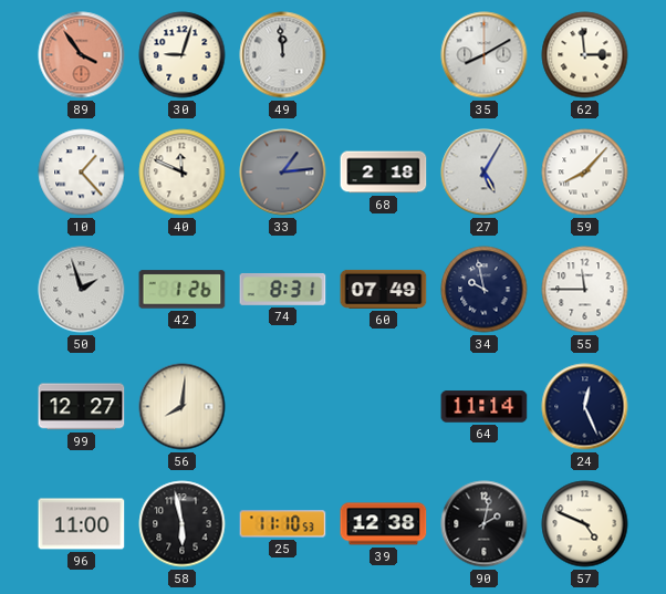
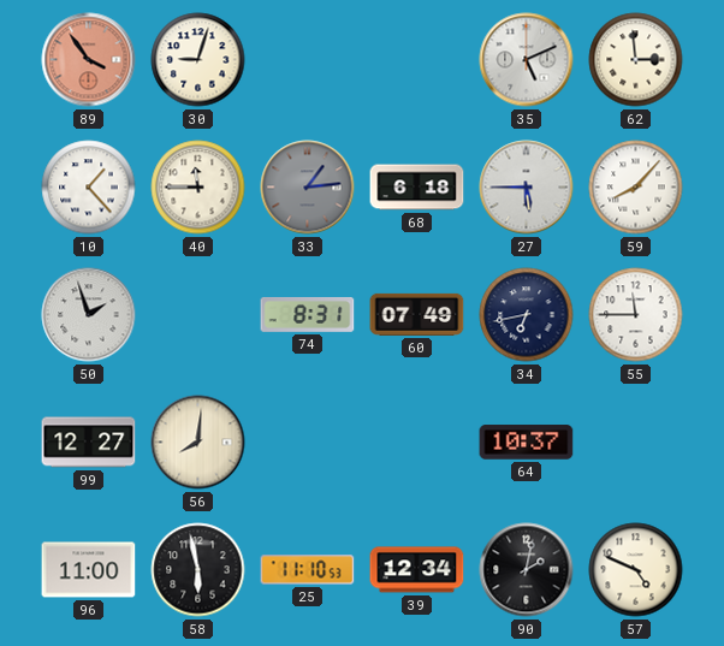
49: 11:59 -> none (283, 55)
35: 8:10 -> 5:11 (527, 60)
40: 11:49 -> 11:45 (198, 188)
68: 2:18 -> 6:18 (417, 188)
27: 5:05 -> 5:45 (527, 188)
42: 1:26 -> none (183, 290)
34: 9:58 -> 6:43 (527, 315)
64: 11:14 -> 10:37 (527, 443)
24: 12:26 -> none (585, 407)
39: 12:38 -> 12:34 (417, 570)
